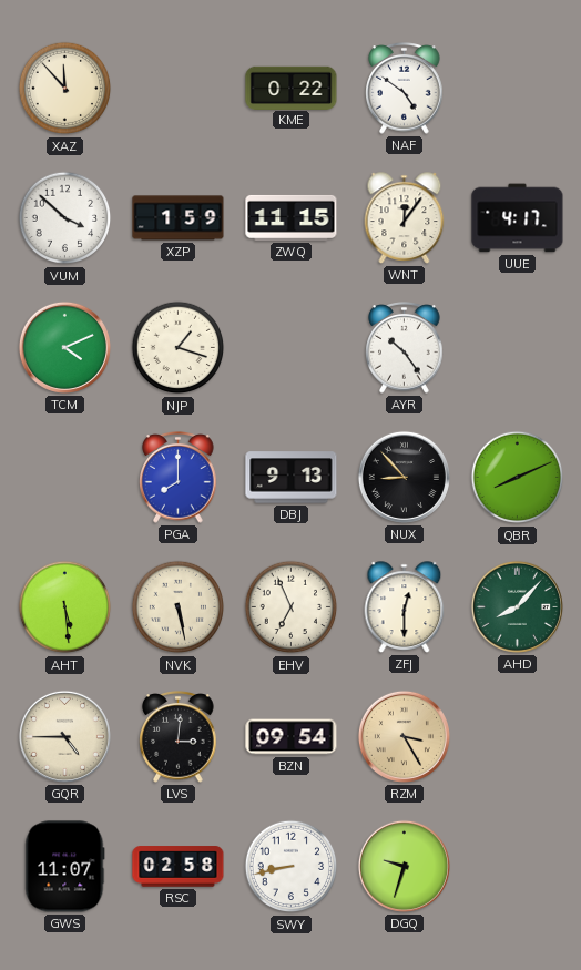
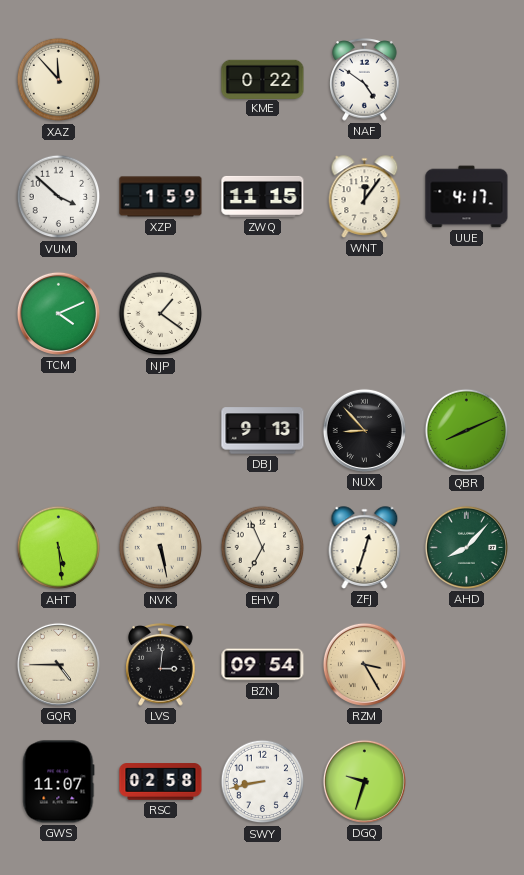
NJP: 1:18 -> 1:21 (161, 314)
AYR: 10:24 -> none (405, 348)
PGA: 8:00 -> none (179, 478)
ZFJ: 12:30 -> 12:33 (365, 548)
